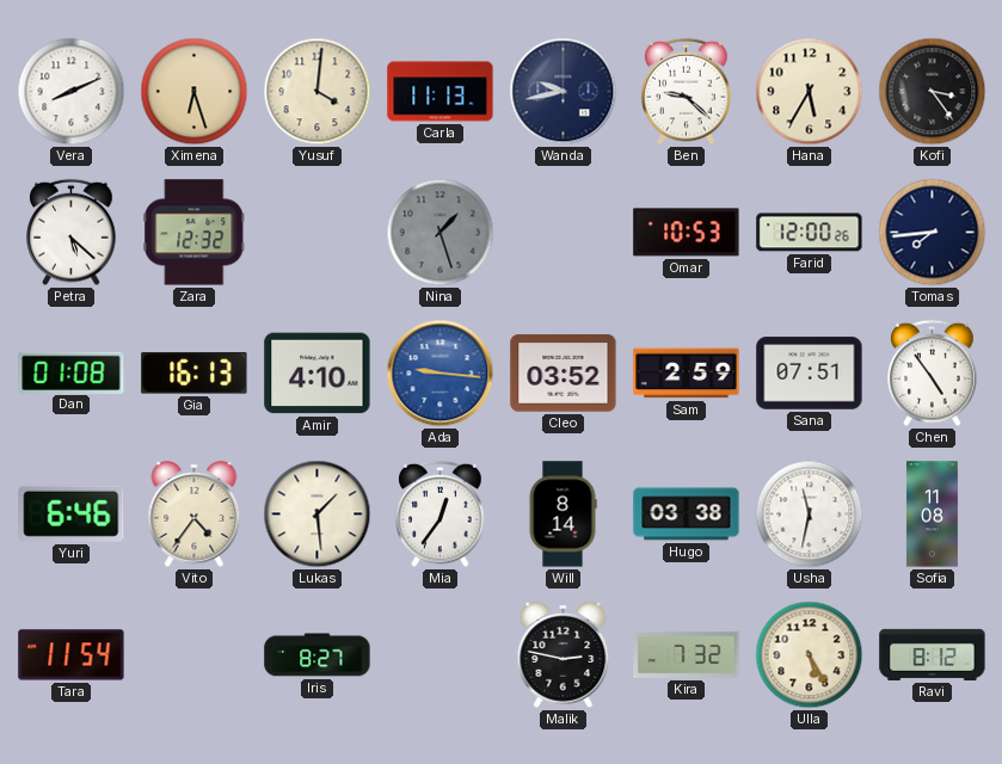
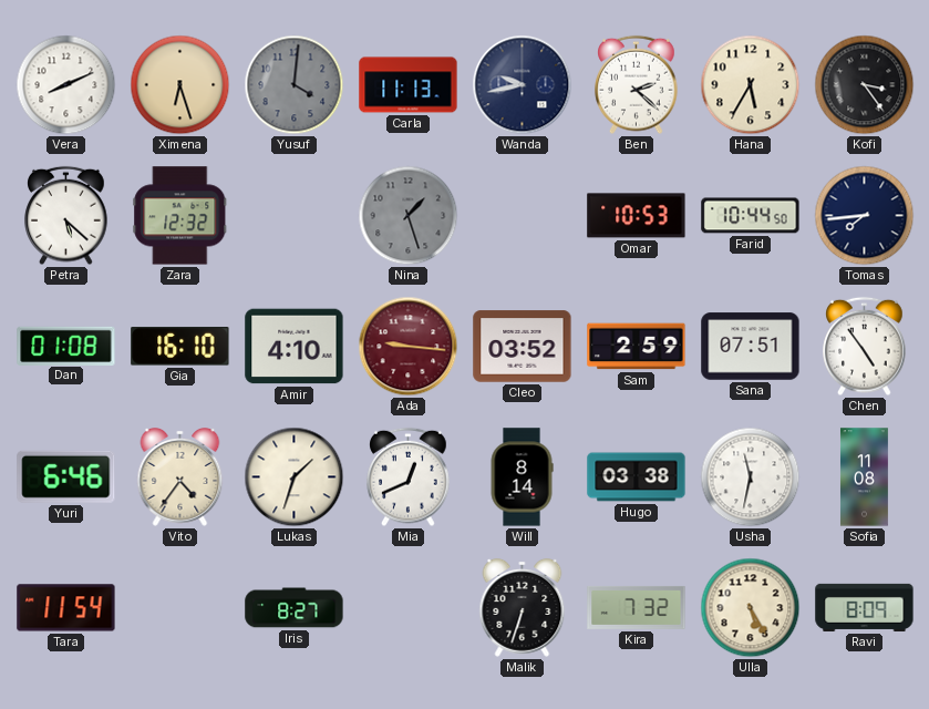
Yusuf dial: cream -> grey (295, 85)
Ben: 9:22 -> 2:22 (637, 85)
Farid: 12:00 -> 10:44 (751, 216)
Gia: 16:13 -> 16:10 (180, 347)
Ada dial: blue -> burgundy (409, 347)
Lukas: 1:29 -> 1:33 (295, 477)
Mia: 12:36 -> 12:41 (409, 477)
Malik: 2:47 -> 6:33 (523, 608)
Ravi: 8:12 -> 8:09 (865, 607)
